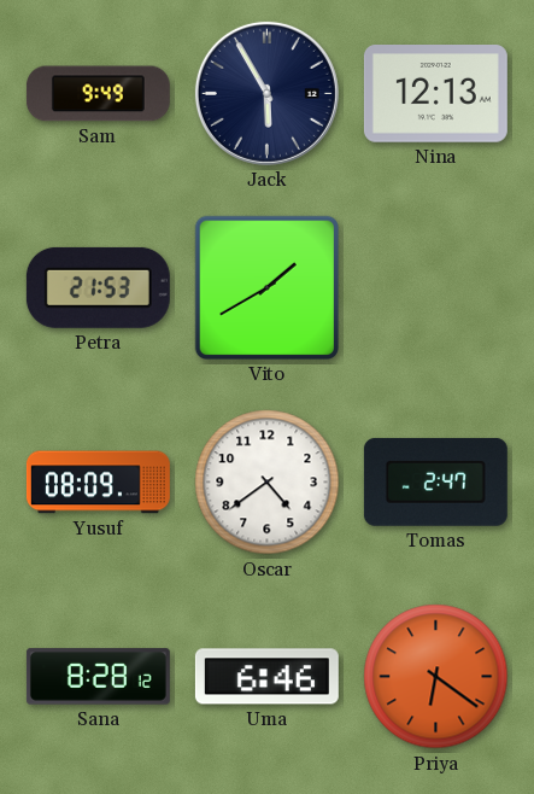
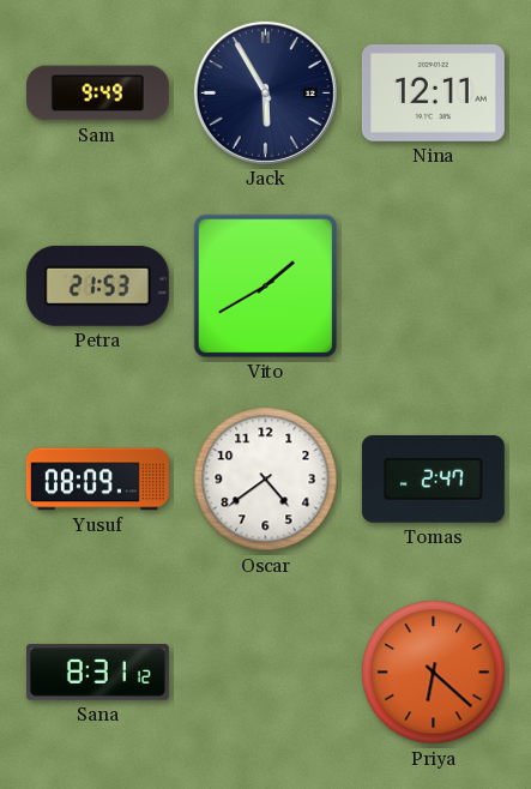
Nina: 12:13 -> 12:11 (433, 94)
Sana: 8:28 -> 8:31 (97, 673)
Uma: 6:46 -> none (266, 677)
Priya: 6:21 -> 6:22 (434, 673)
